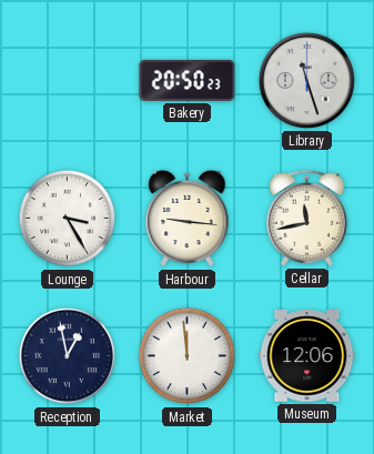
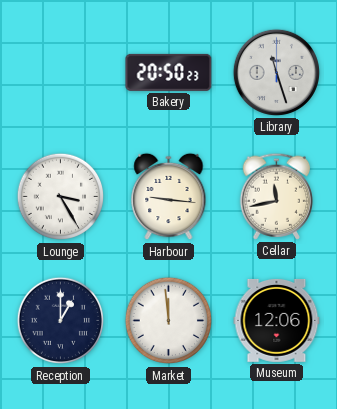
Reception: 12:58 -> 1:00 (61, 321)
